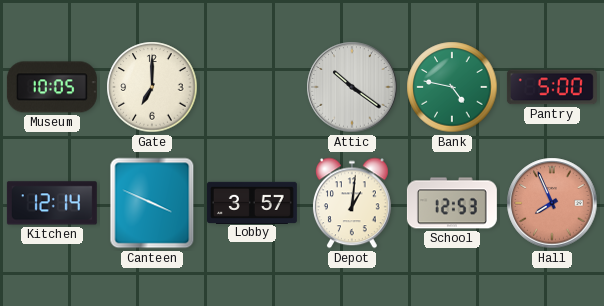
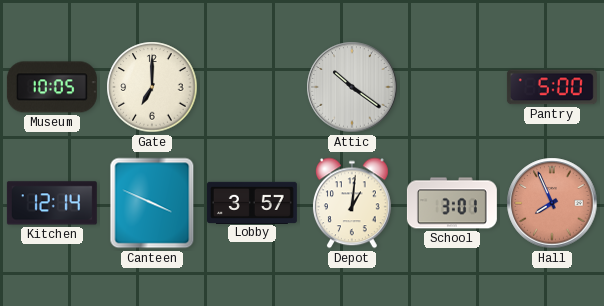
Bank: 4:47 -> none (452, 87)
School: 12:53 -> 3:01 (452, 203)
